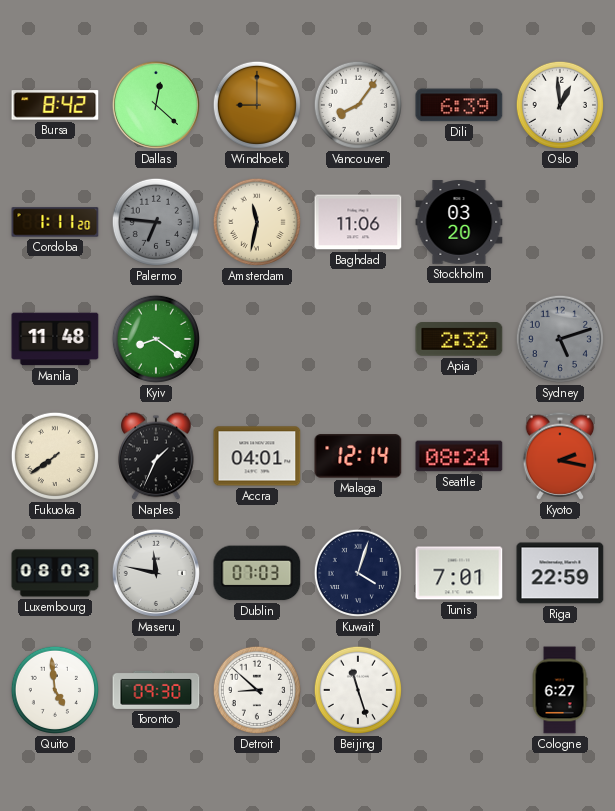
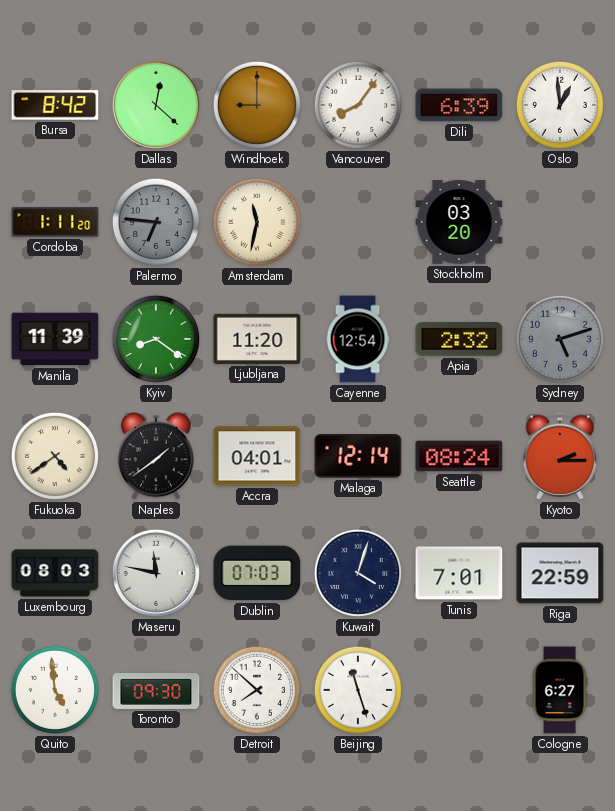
Baghdad: 11:06 -> none (358, 222)
Manila: 11:48 -> 11:39 (55, 339)
Ljubljana: none -> 11:20 (257, 339)
Cayenne: none -> 12:54 (358, 339)
Fukuoka: 7:39 -> 4:39 (55, 456)
Naples: 1:34 -> 1:39 (156, 456)
Kyoto: 2:17 -> 2:15 (560, 456)
Detroit: 8:52 -> 7:52 (257, 690)
